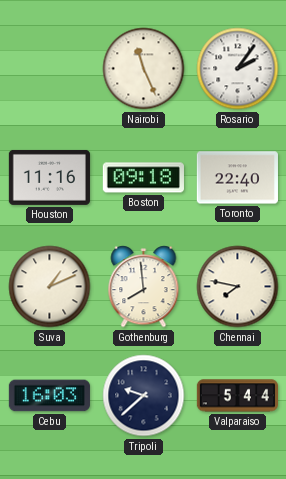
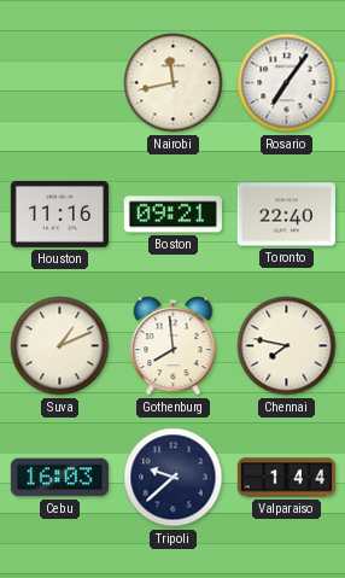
Nairobi: 11:26 -> 11:43 (174, 83)
Rosario: 2:06 -> 7:06 (287, 83)
Boston: 09:18 -> 09:21 (172, 215)
Valparaiso: 5:44 -> 1:44 (286, 478)
